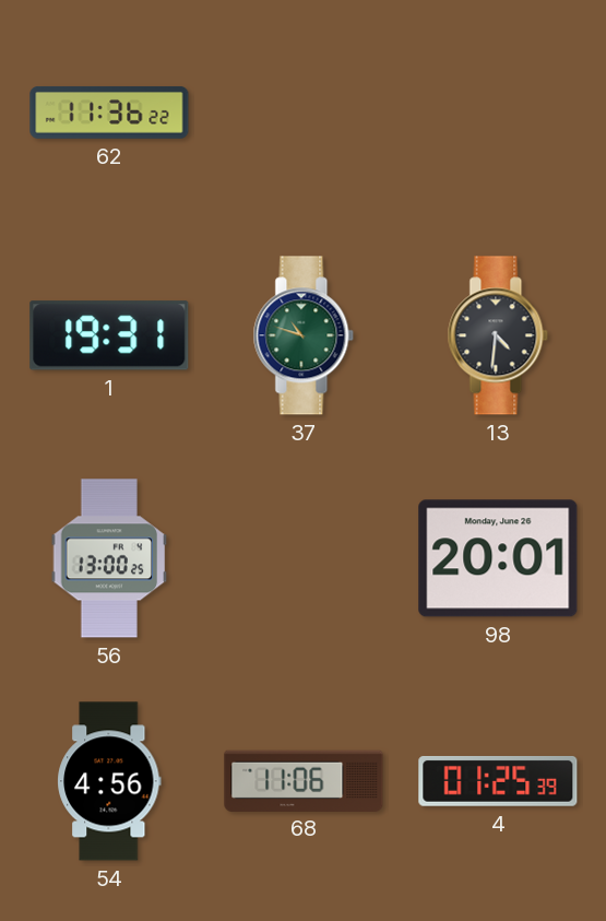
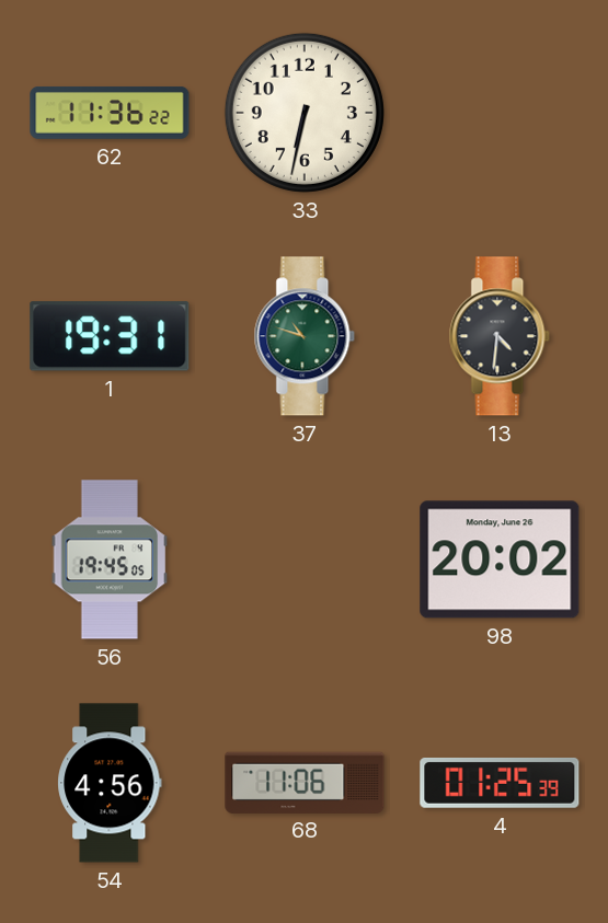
33: none -> 6:32 (305, 113)
56: 13:00 -> 19:45 (110, 559)
98: 20:01 -> 20:02 (500, 559)
